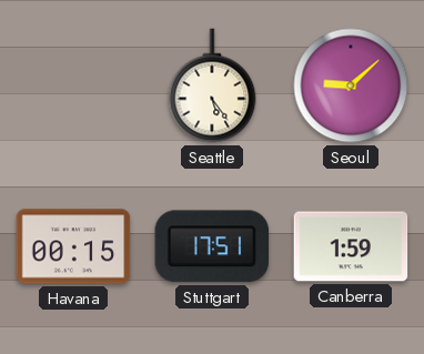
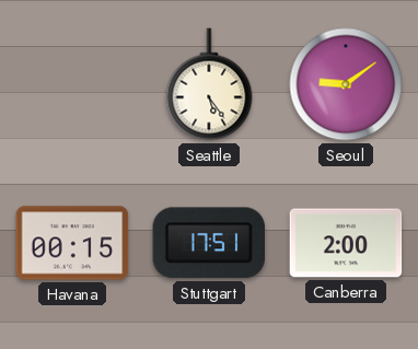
Seoul: 9:08 -> 9:09 (346, 84)
Canberra: 1:59 -> 2:00 (346, 243)
